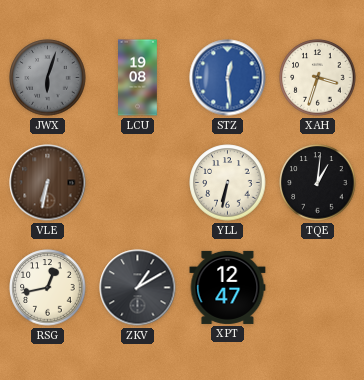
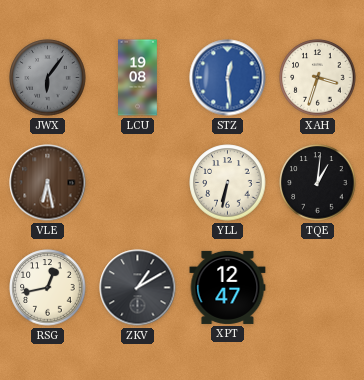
JWX: 6:03 -> 6:06 (48, 78)
VLE: 6:32 -> 6:28 (48, 183)
